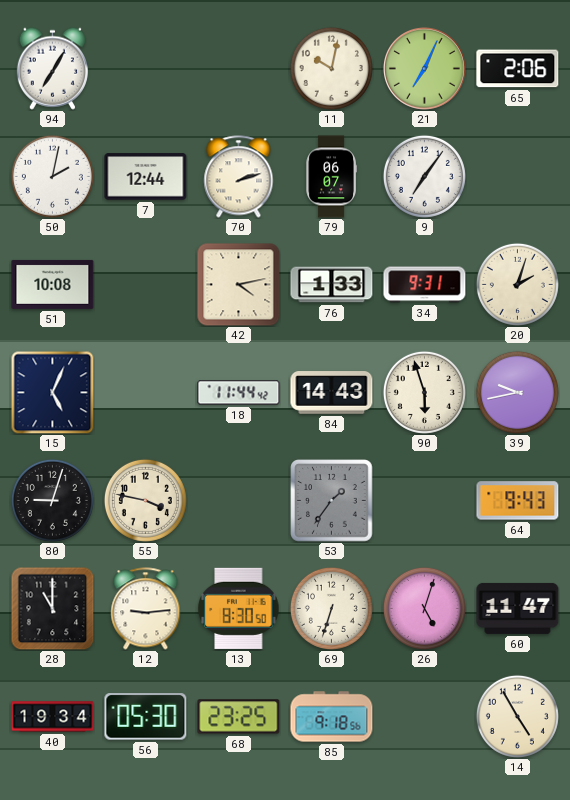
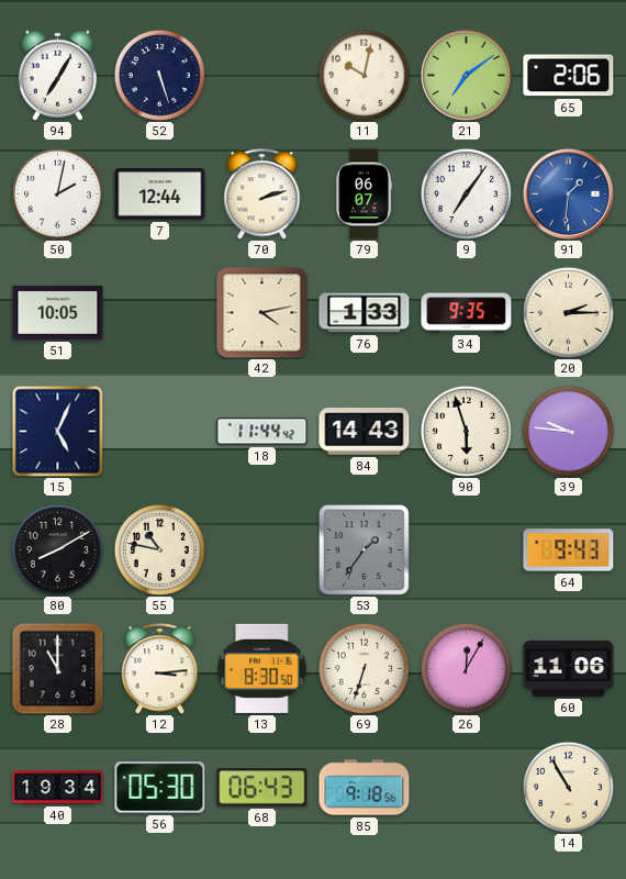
52: none -> 5:27 (159, 75)
21: 7:04 -> 7:09 (466, 75)
91: none -> 1:31 (568, 193)
51: 10:08 -> 10:05 (58, 312)
34: 9:31 -> 9:35 (467, 313)
20: 2:03 -> 2:15 (568, 312)
39: 9:43 -> 9:46 (568, 431)
80: 9:03 -> 8:10 (57, 549)
55: 3:47 -> 10:47 (159, 549)
12: 9:14 -> 3:14 (160, 669)
26: 5:03 -> 12:05 (466, 668)
60: 11:47 -> 11:06 (569, 668)
68: 23:25 -> 06:43 (262, 788)
14: 4:55 -> 10:55 (568, 787)
